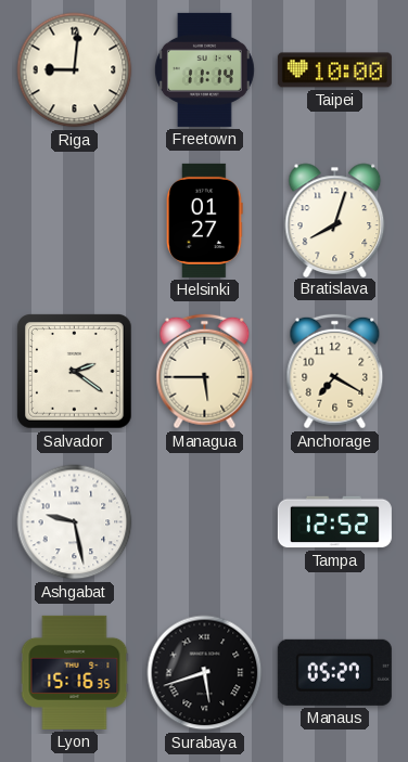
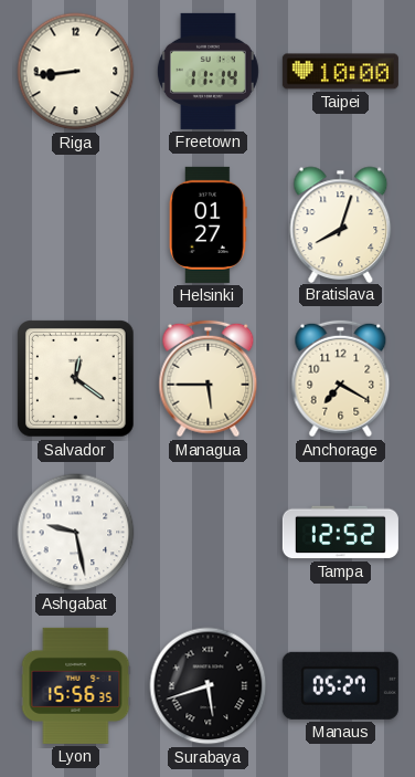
Riga: 9:01 -> 8:44 (76, 72)
Salvador: 2:21 -> 12:21 (76, 379)
Lyon: 15:16 -> 15:56 (76, 685)
